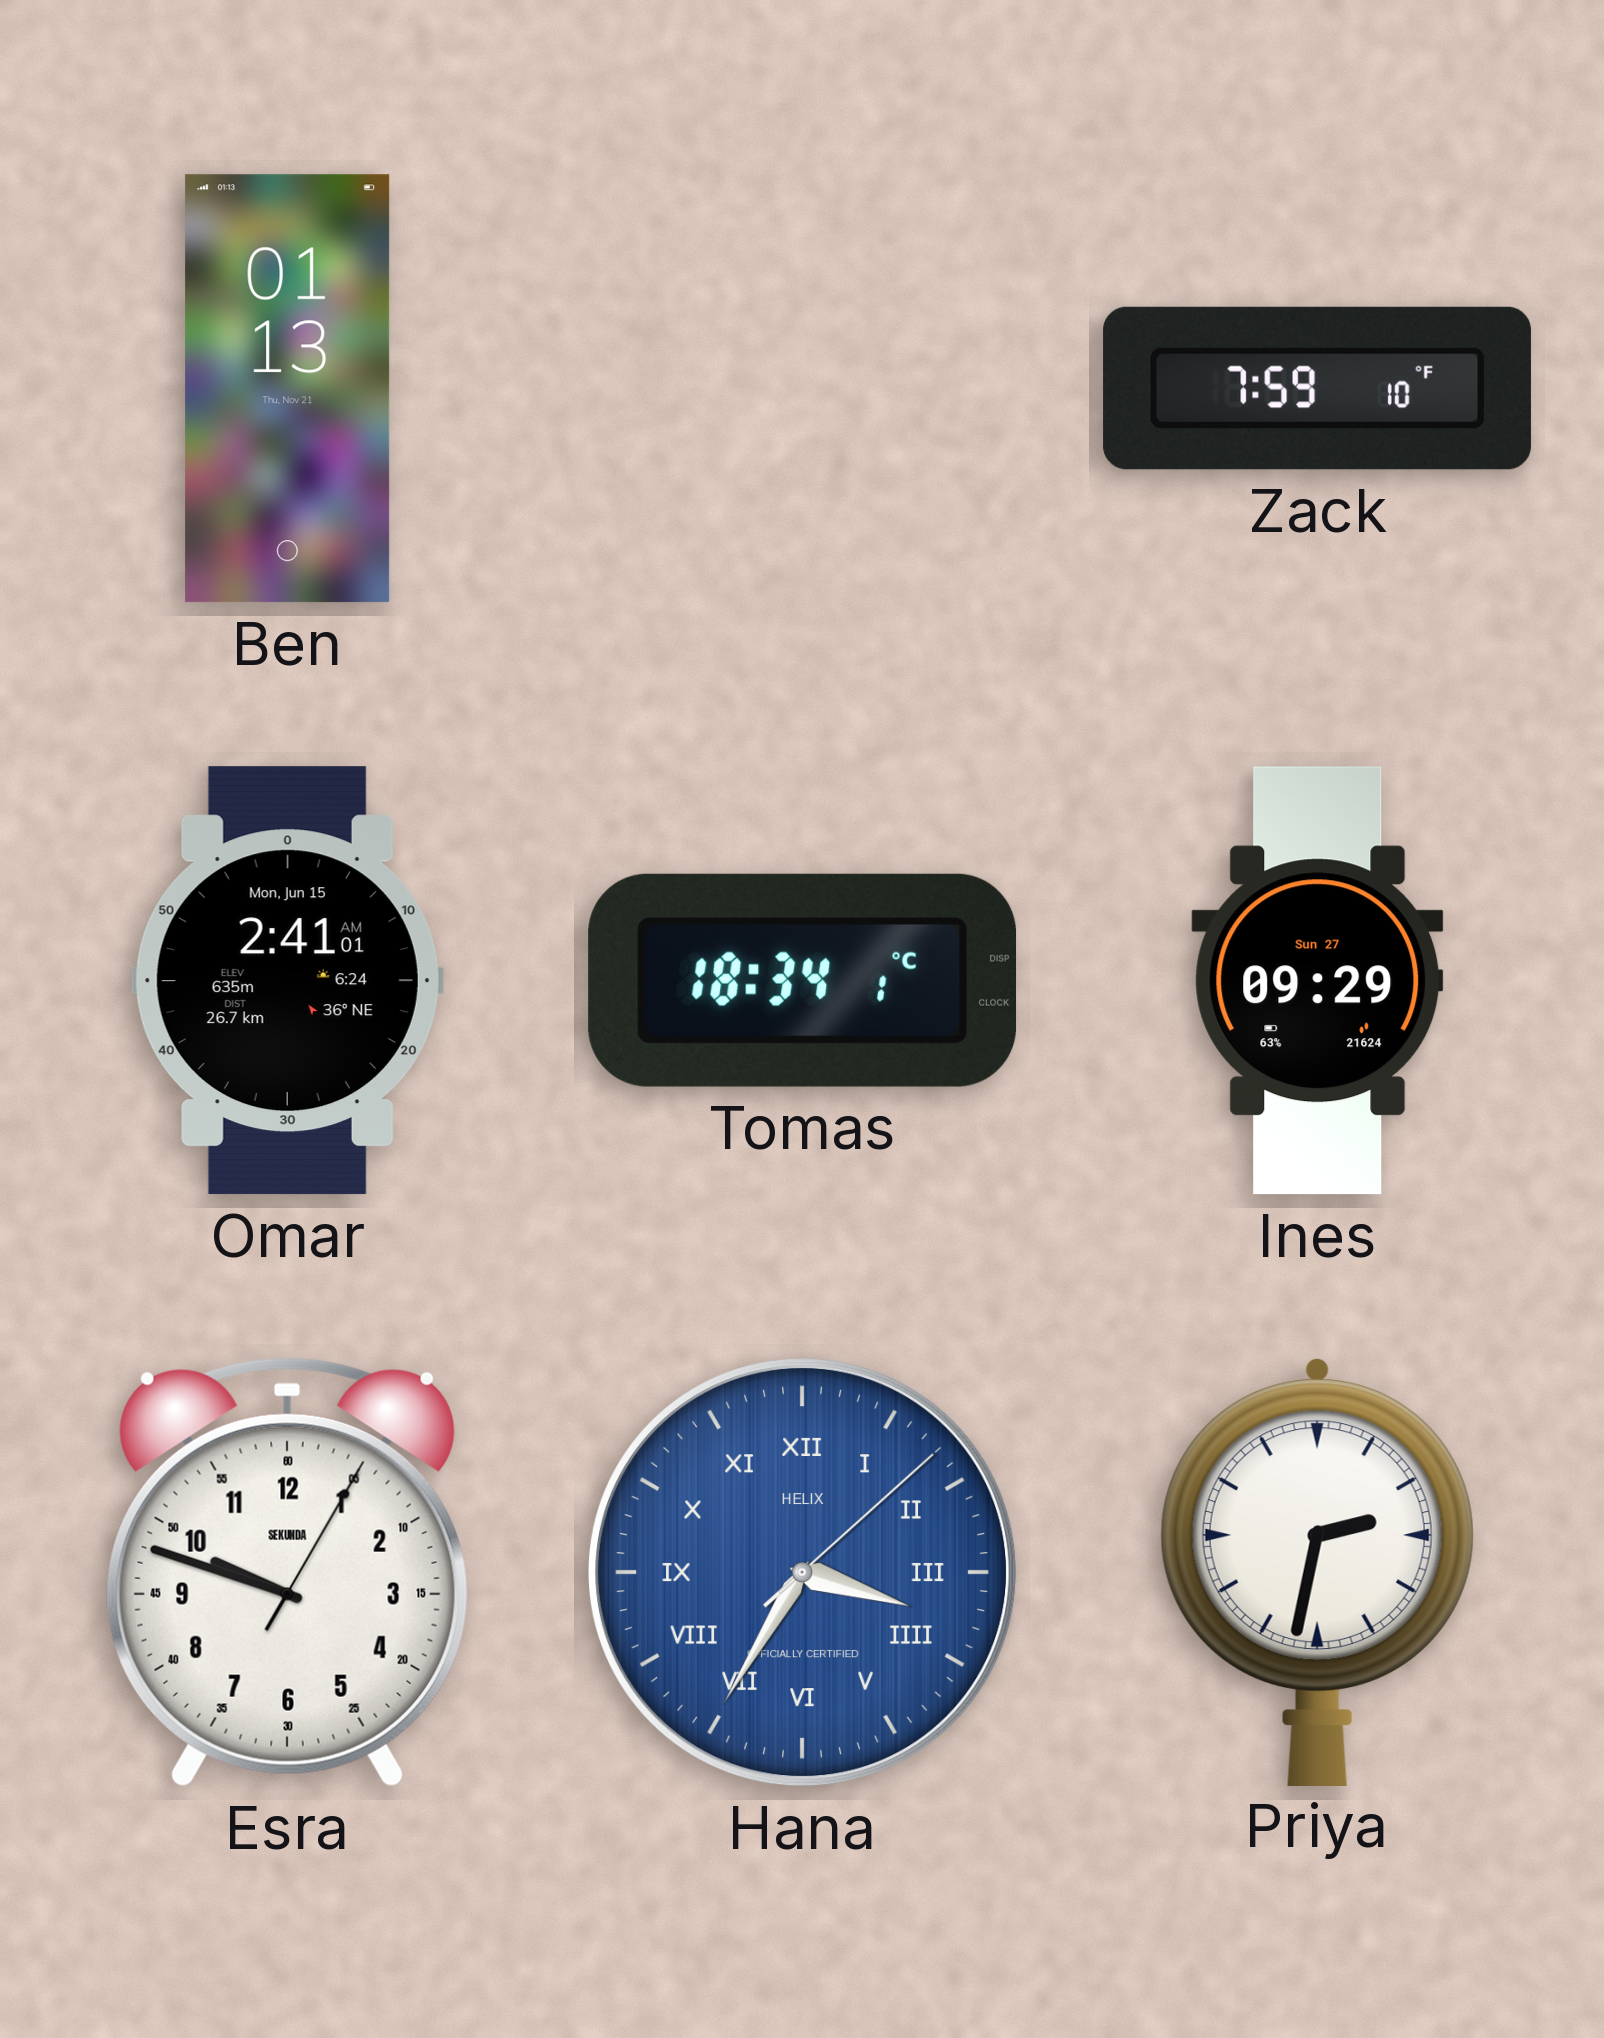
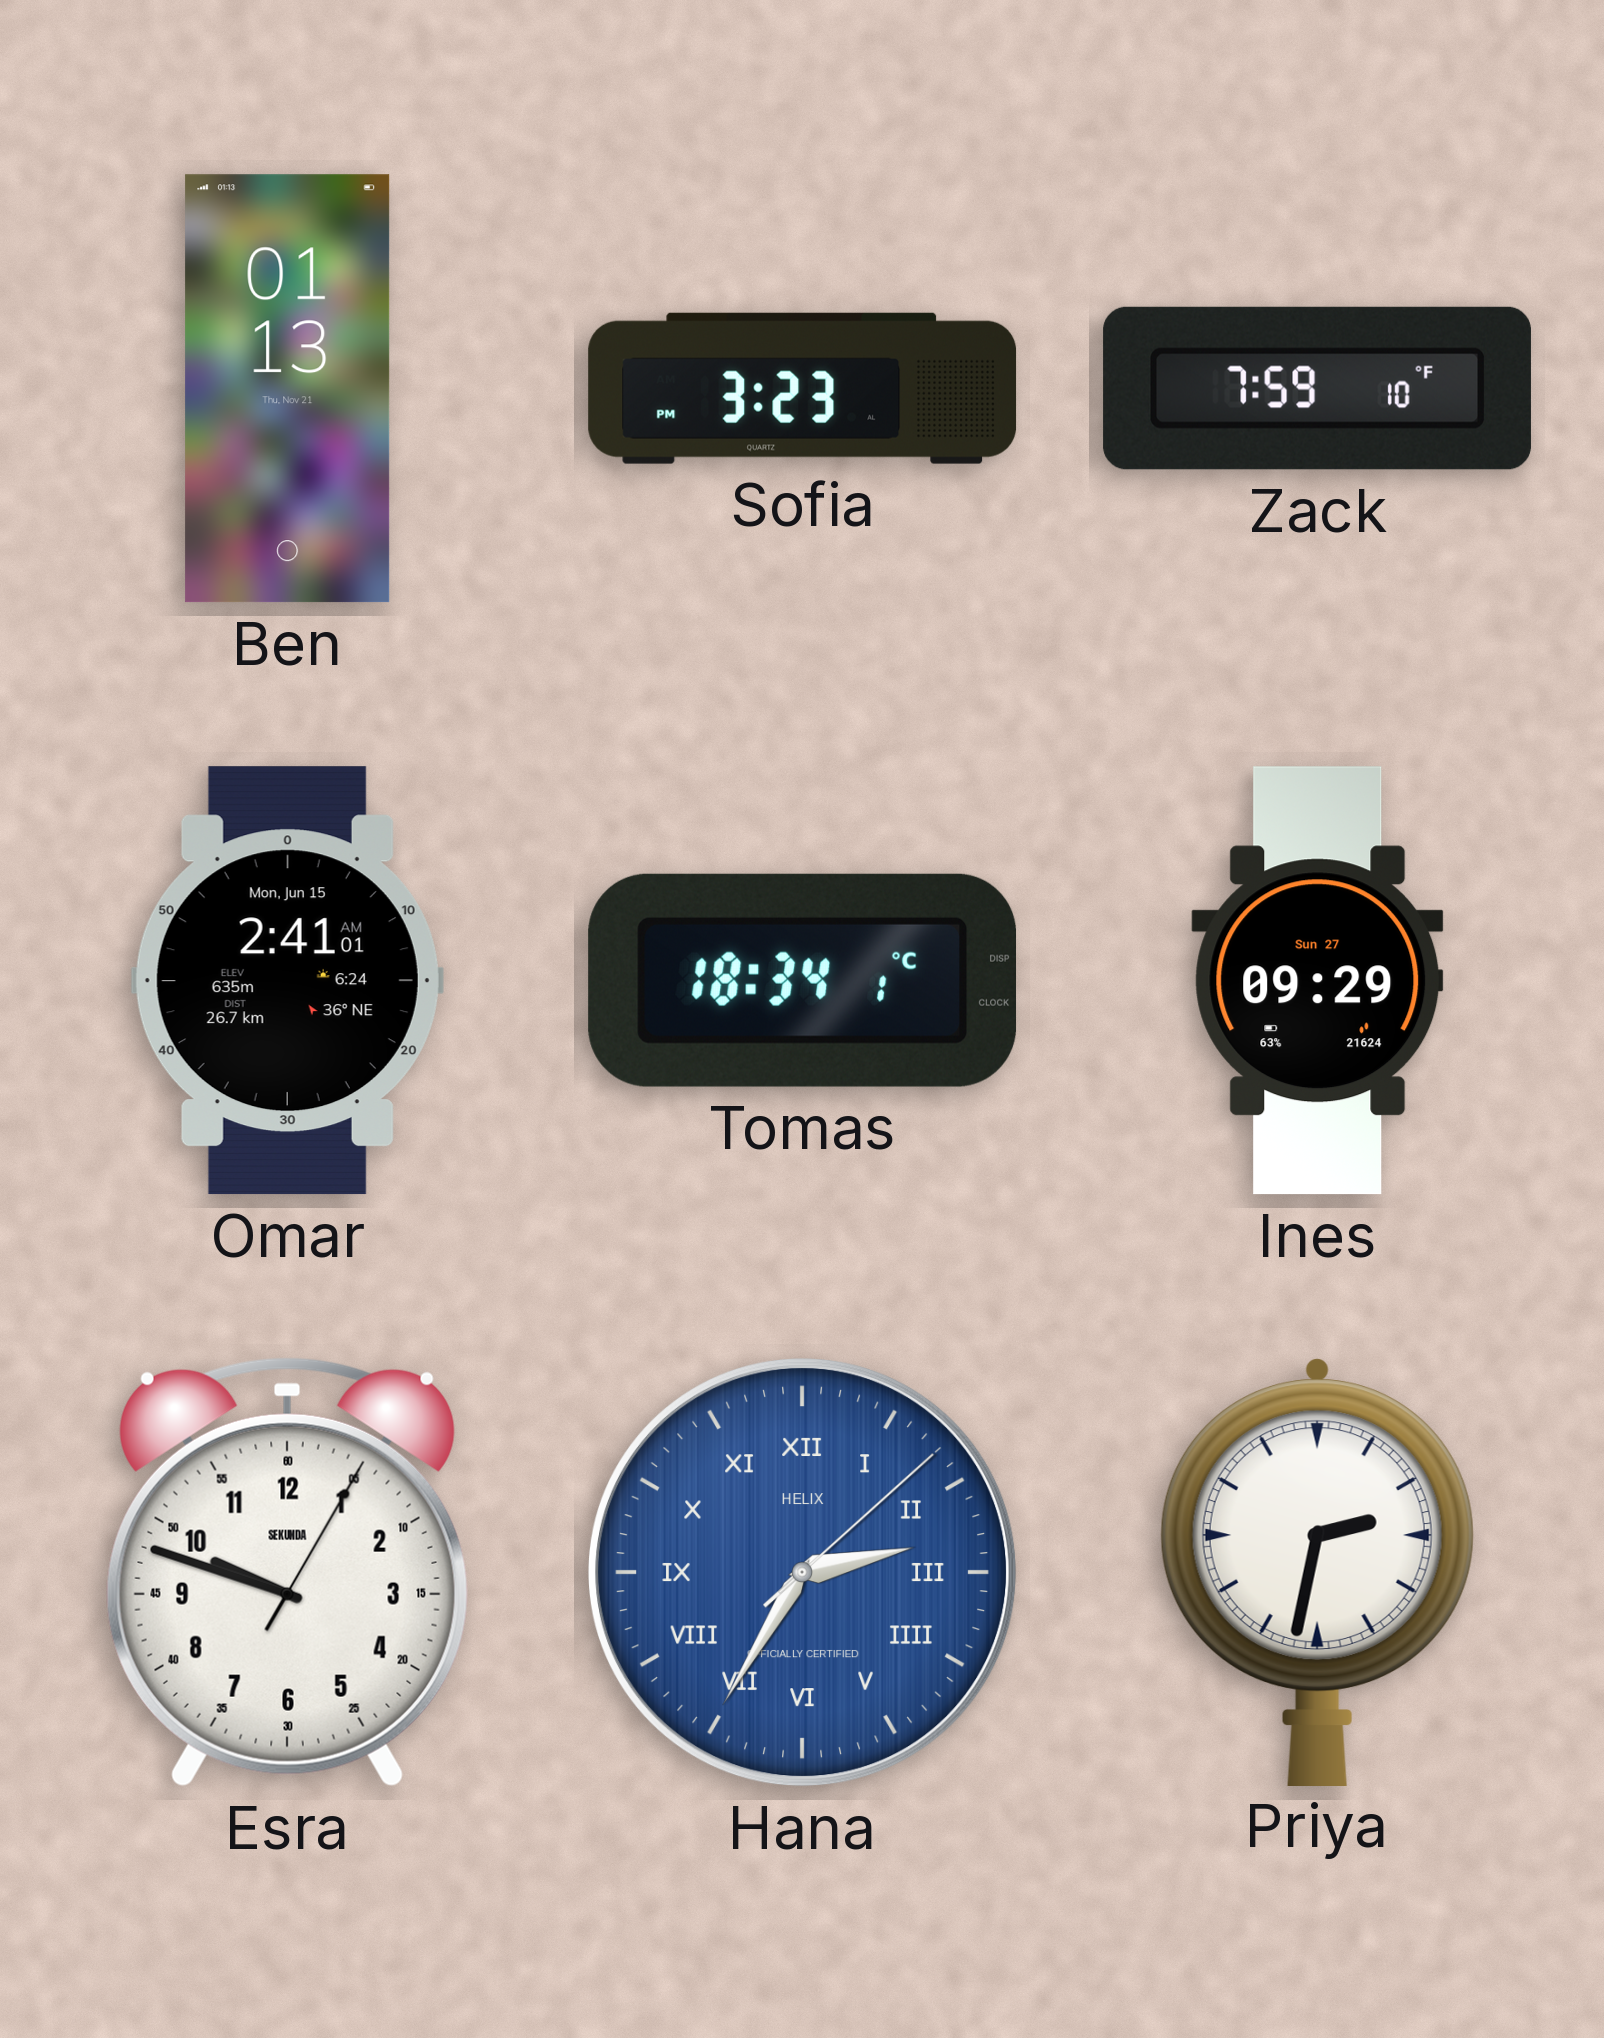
Sofia: none -> 3:23 (803, 388)
Hana: 3:35 -> 2:35 (803, 1573)
